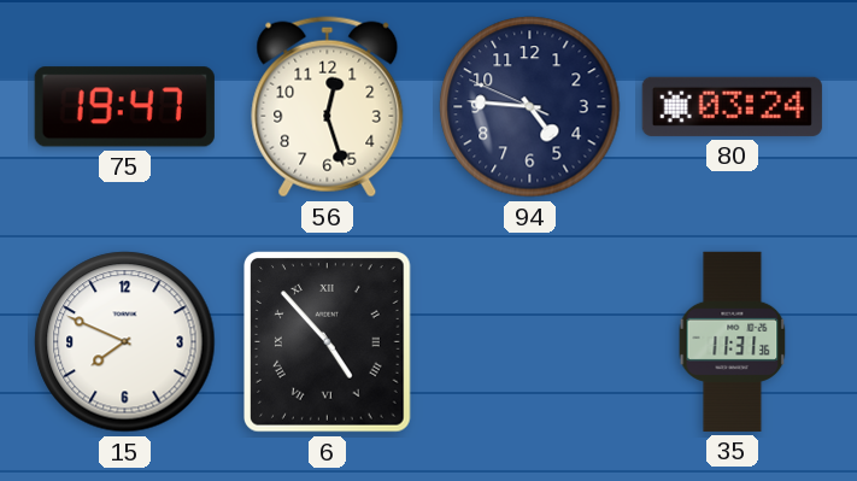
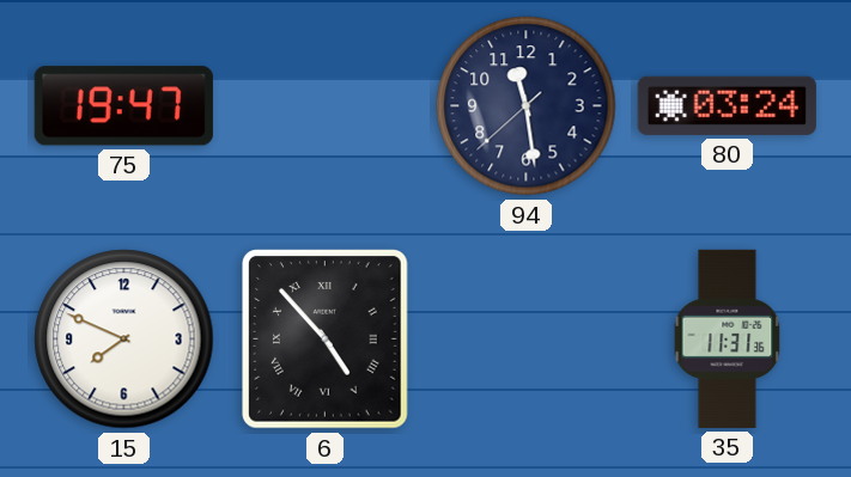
56: 12:27 -> none (328, 107)
94: 4:45 -> 11:28 (527, 106)
